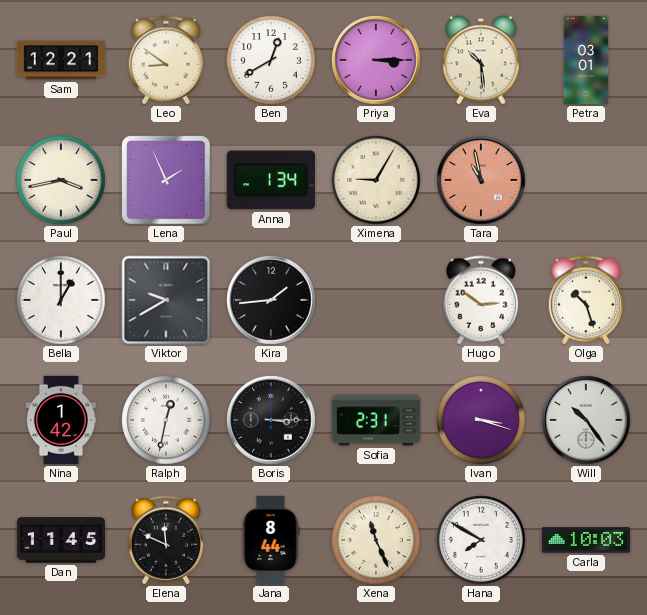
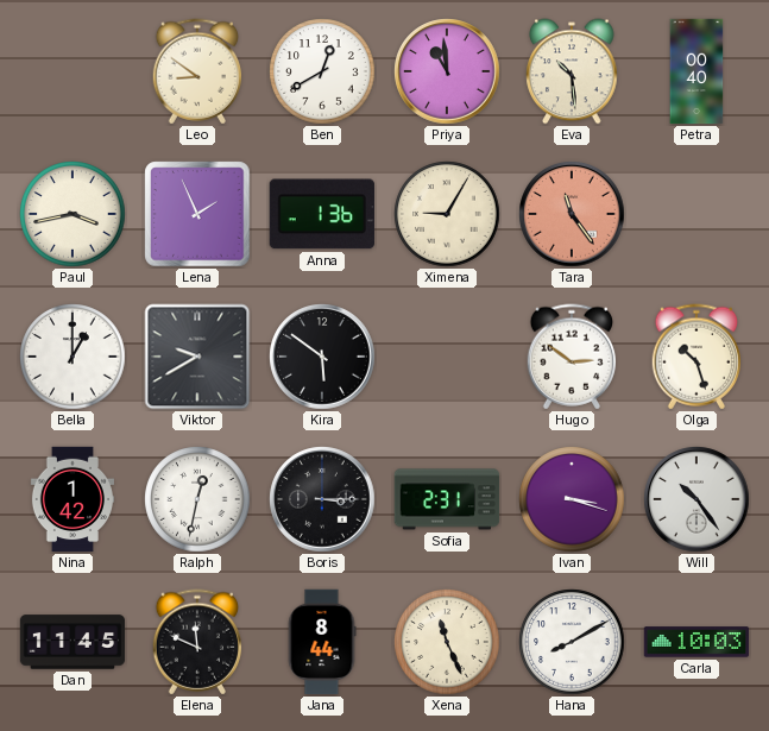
Sam: 12:21 -> none (61, 60)
Priya: 3:15 -> 10:59 (447, 71)
Petra: 03:01 -> 00:40 (696, 71)
Anna: 1:34 -> 1:36 (322, 214)
Tara: 10:58 -> 11:24 (572, 214)
Kira: 1:44 -> 5:51 (322, 357)
Hana: 7:50 -> 8:10 (572, 642)
